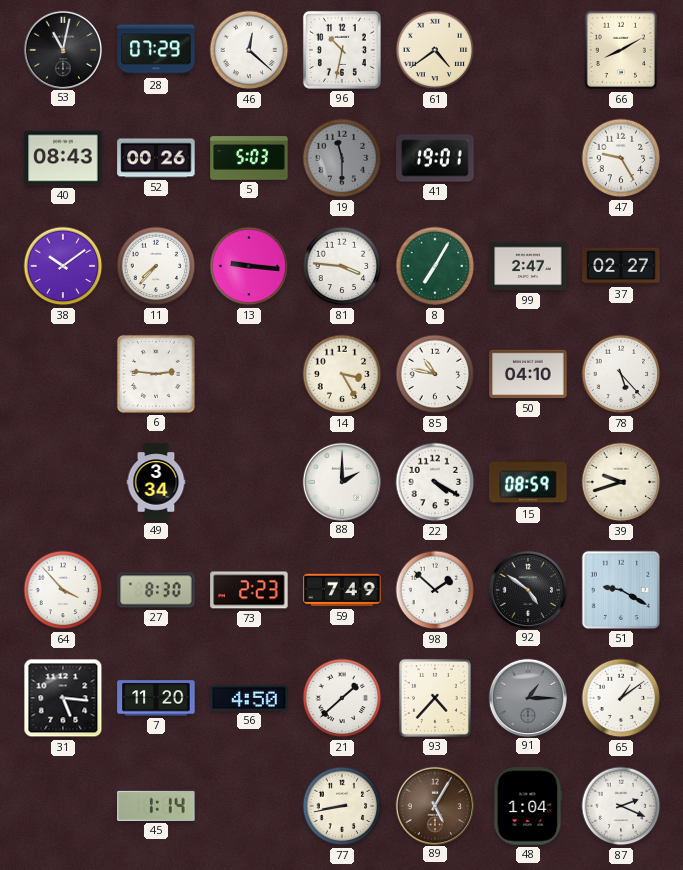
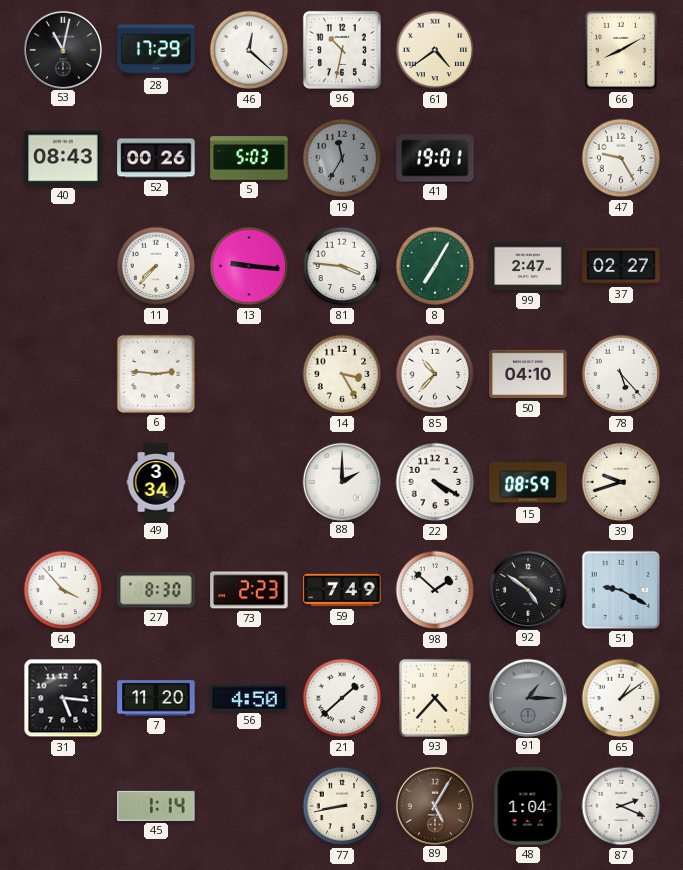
28: 07:29 -> 17:29 (156, 50)
19: 11:30 -> 11:35 (342, 158)
38: 10:09 -> none (63, 266)
85: 10:47 -> 10:37 (435, 374)
